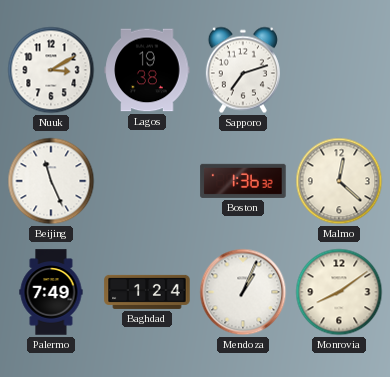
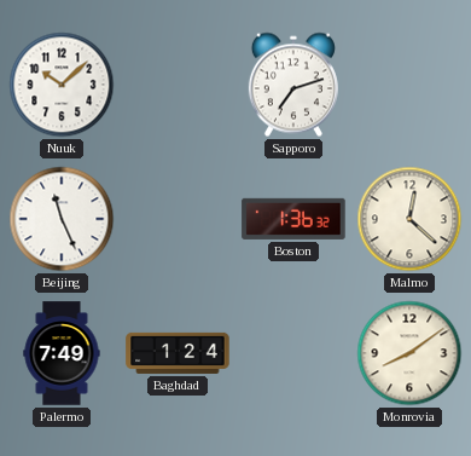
Nuuk: 3:10 -> 10:08 (62, 85)
Lagos: 19:38 -> none (147, 70)
Mendoza: 1:04 -> none (243, 292)
